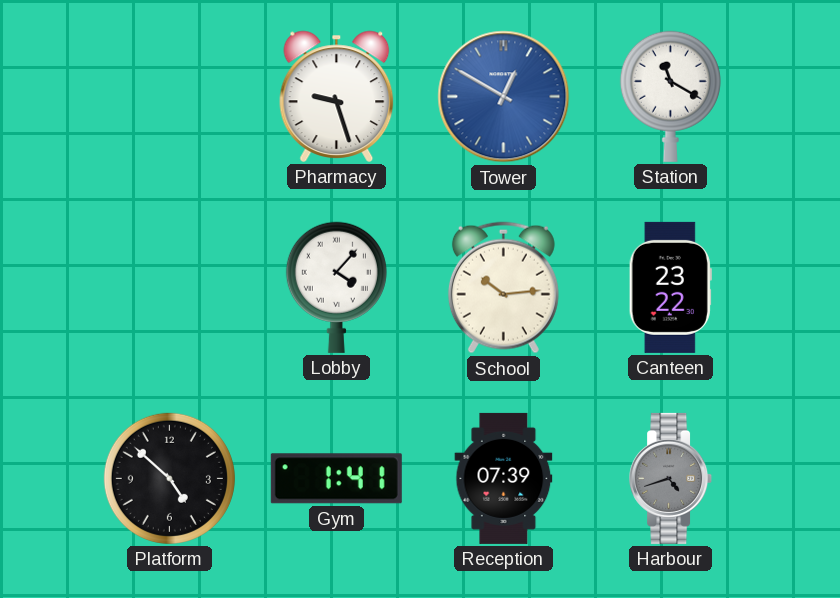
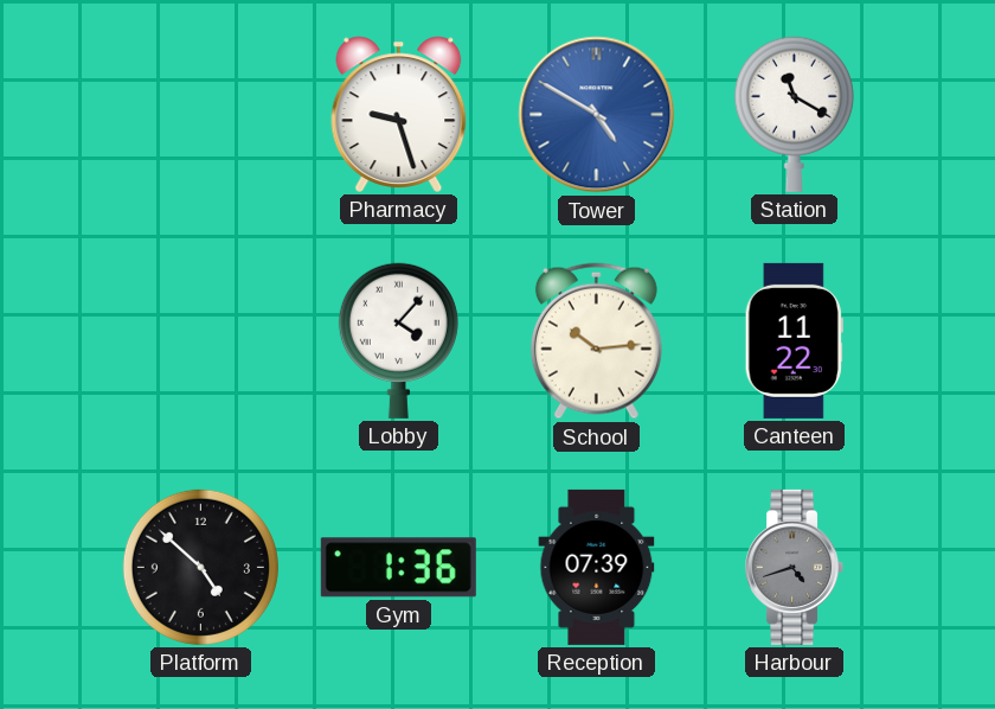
Tower: 12:50 -> 4:50 (597, 115)
Canteen: 23:22 -> 11:22 (794, 340)
Gym: 1:41 -> 1:36 (398, 568)
